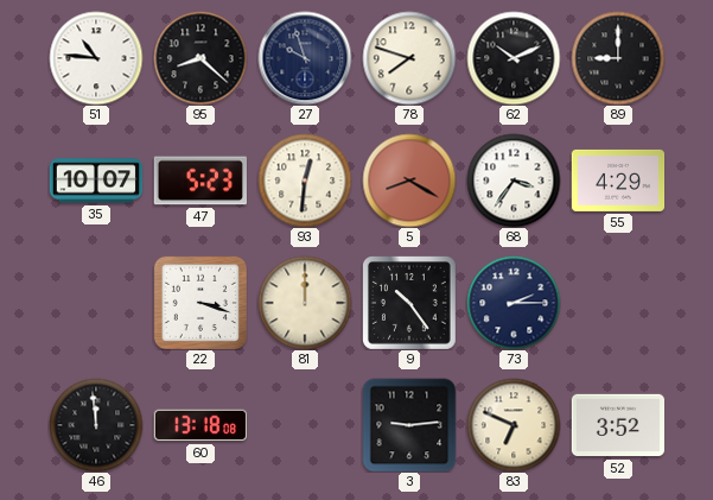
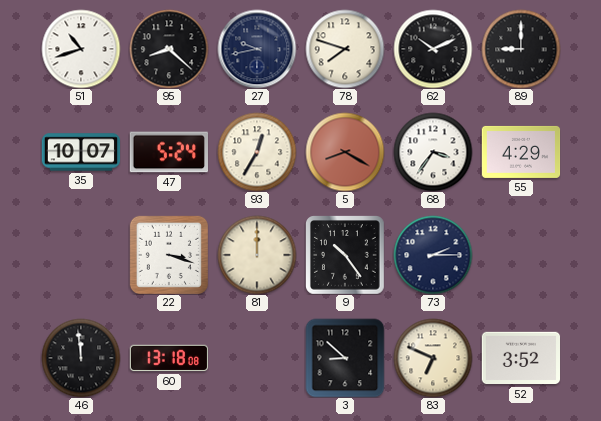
51: 10:46 -> 10:42 (81, 49)
27: 9:57 -> 9:43 (257, 49)
47: 5:23 -> 5:24 (168, 152)
93: 12:31 -> 12:35 (257, 152)
3: 9:14 -> 8:52 (345, 358)
